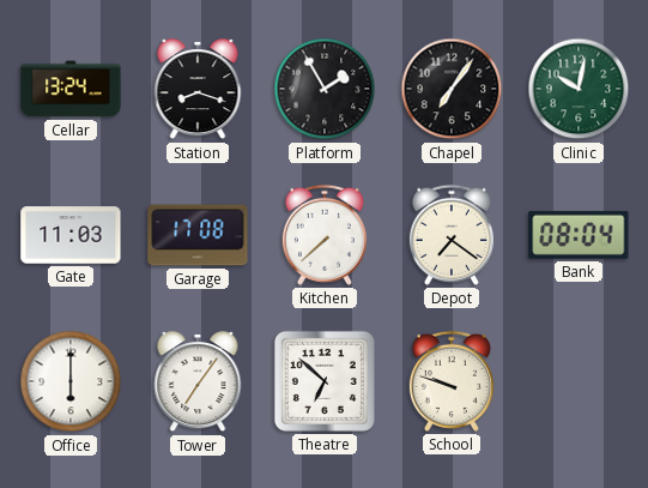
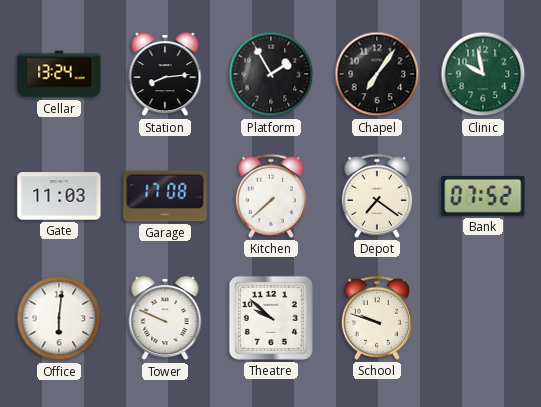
Station: 8:18 -> 8:14 (165, 75)
Clinic: 10:02 -> 9:58 (483, 74)
Bank: 08:04 -> 07:52 (483, 196)
Office: 6:00 -> 6:01 (59, 318)
Tower: 7:06 -> 9:49 (165, 319)
Theatre: 6:52 -> 9:52 (271, 318)
